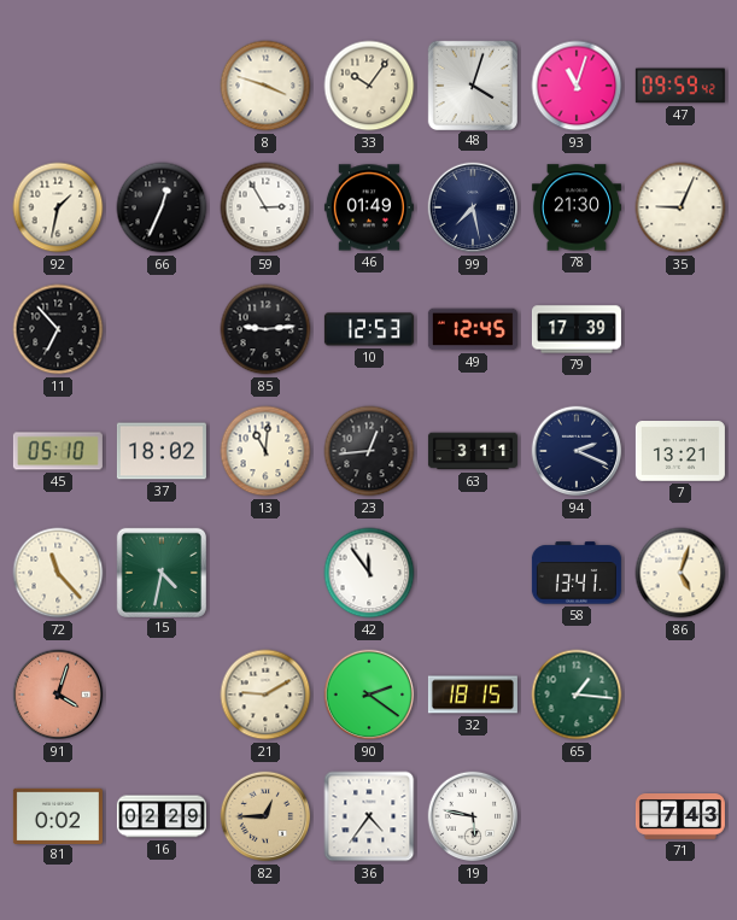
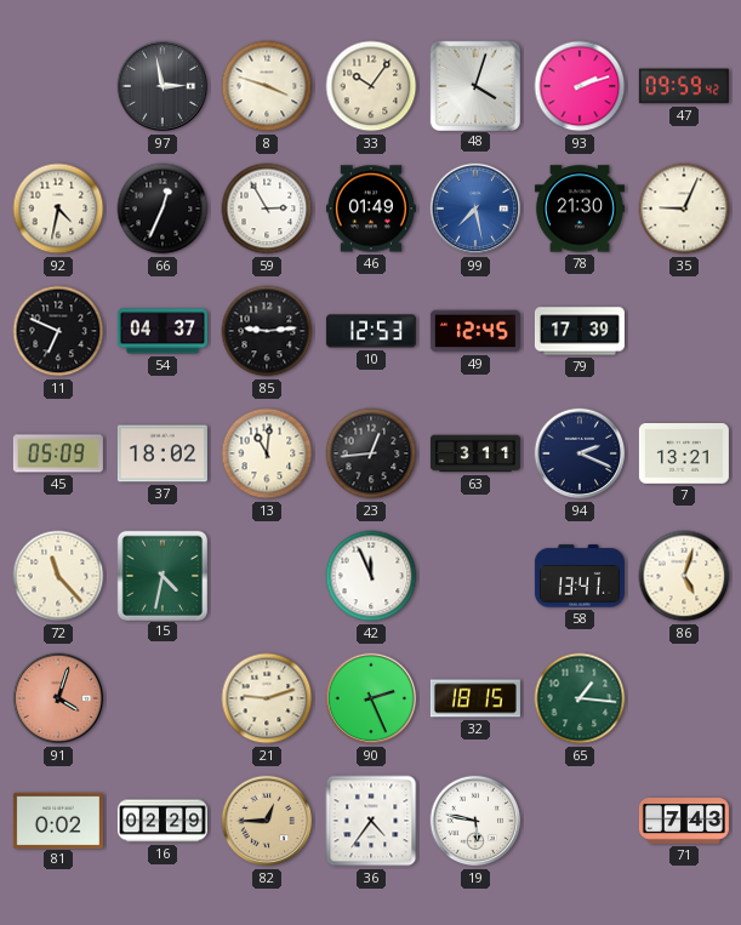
97: none -> 2:58 (163, 86)
93: 11:03 -> 2:12 (580, 86)
92: 1:32 -> 4:32 (58, 209)
99 dial: navy -> blue (475, 209)
11: 6:53 -> 6:49 (58, 331)
54: none -> 04:37 (163, 331)
45: 05:10 -> 05:09 (58, 453)
42: 11:54 -> 11:56 (371, 576)
21: 9:10 -> 9:12 (267, 698)
90: 2:21 -> 2:26 (371, 698)
